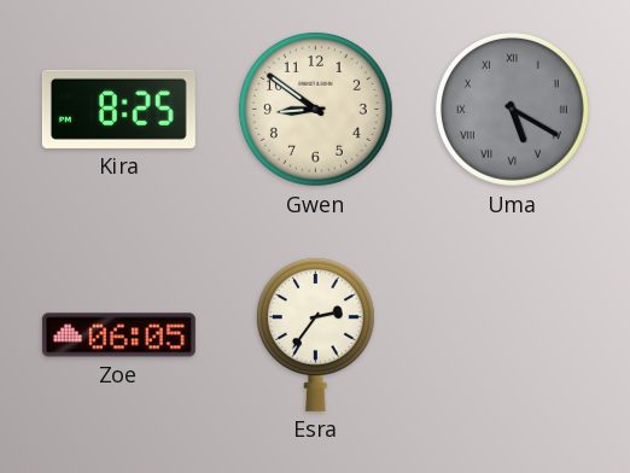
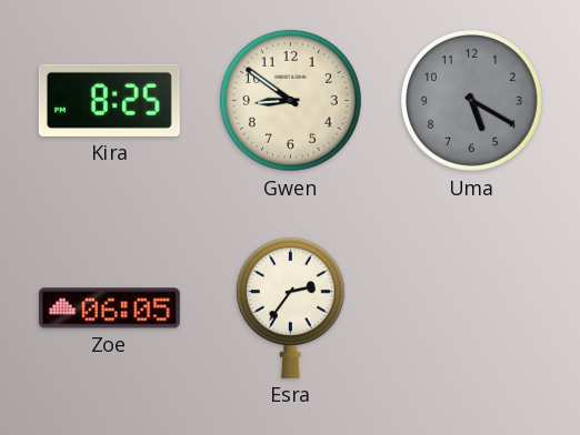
Uma numerals: Roman -> Arabic (471, 100)
